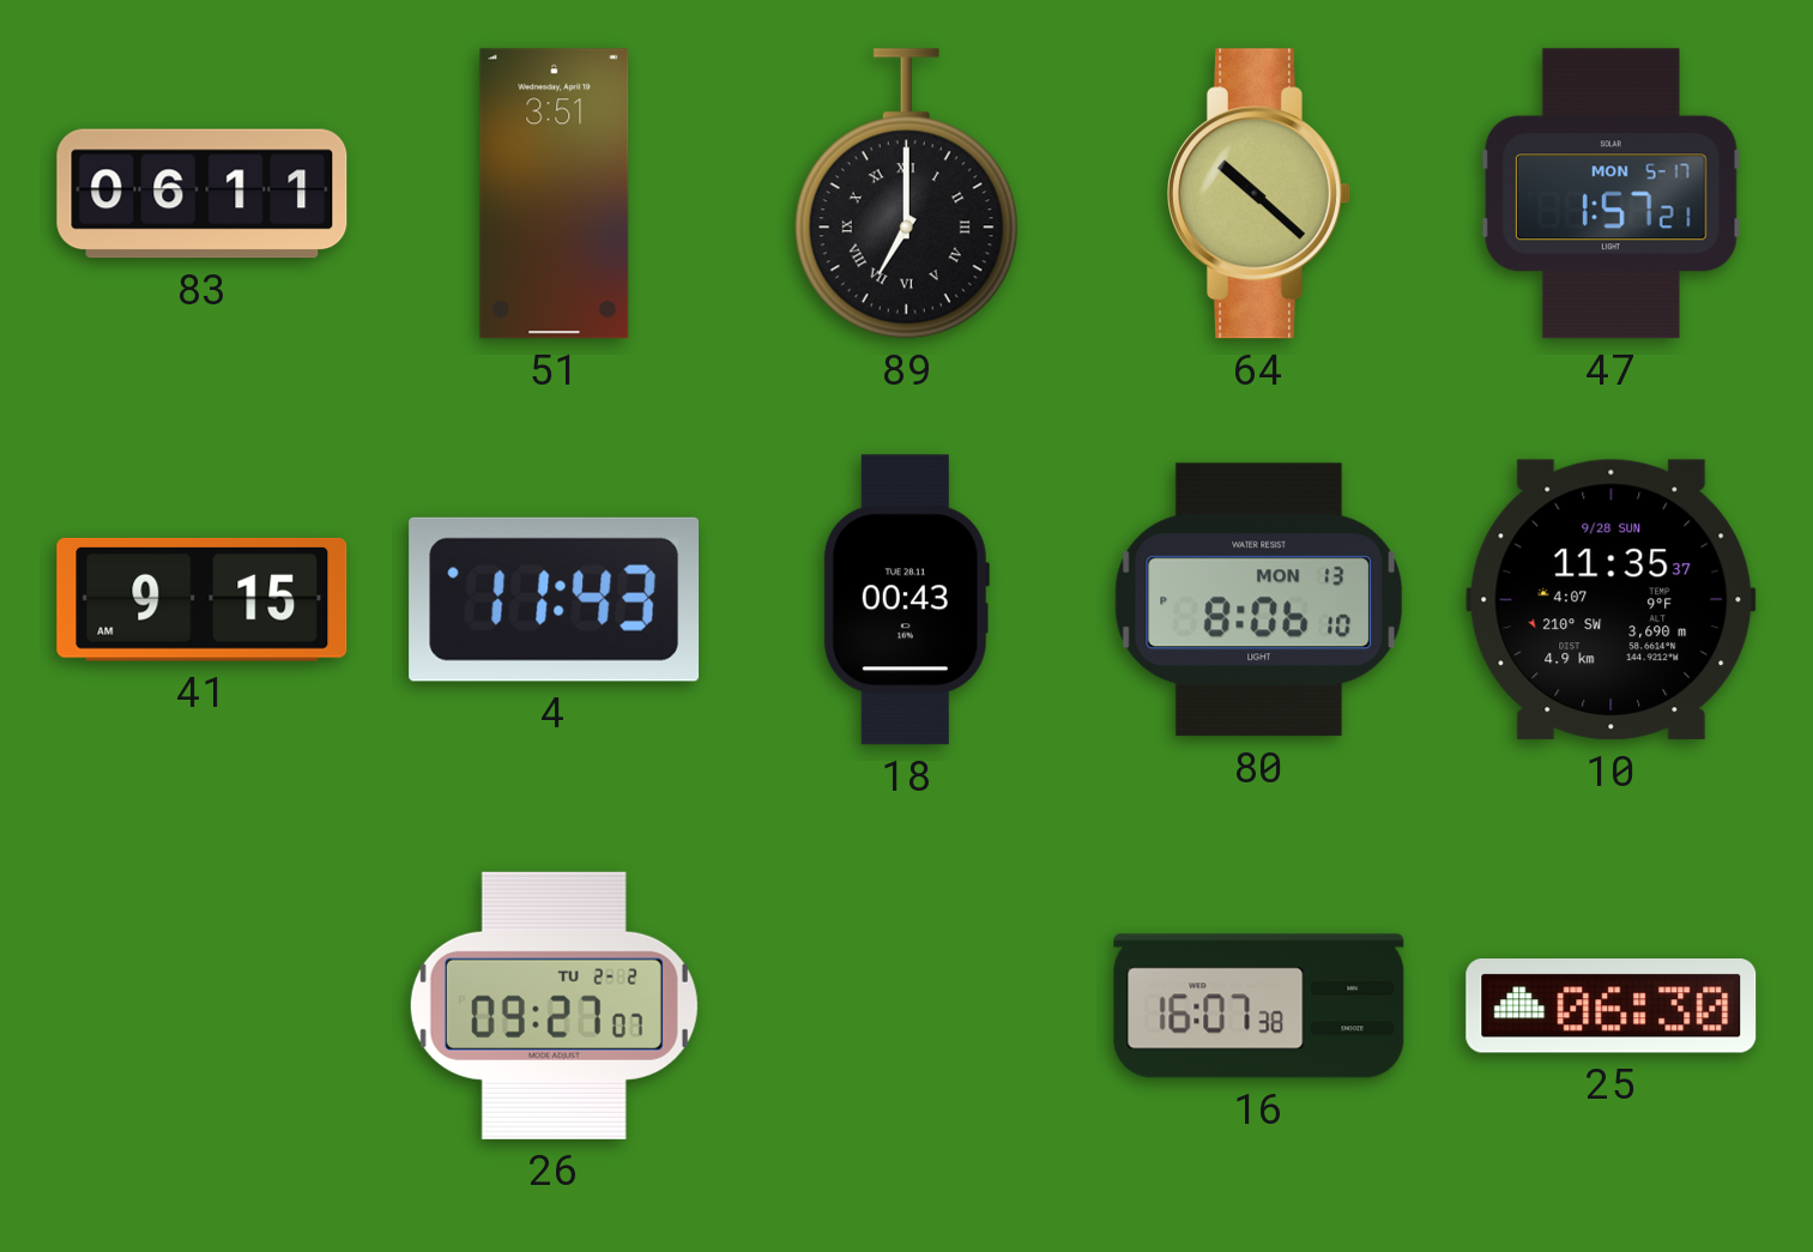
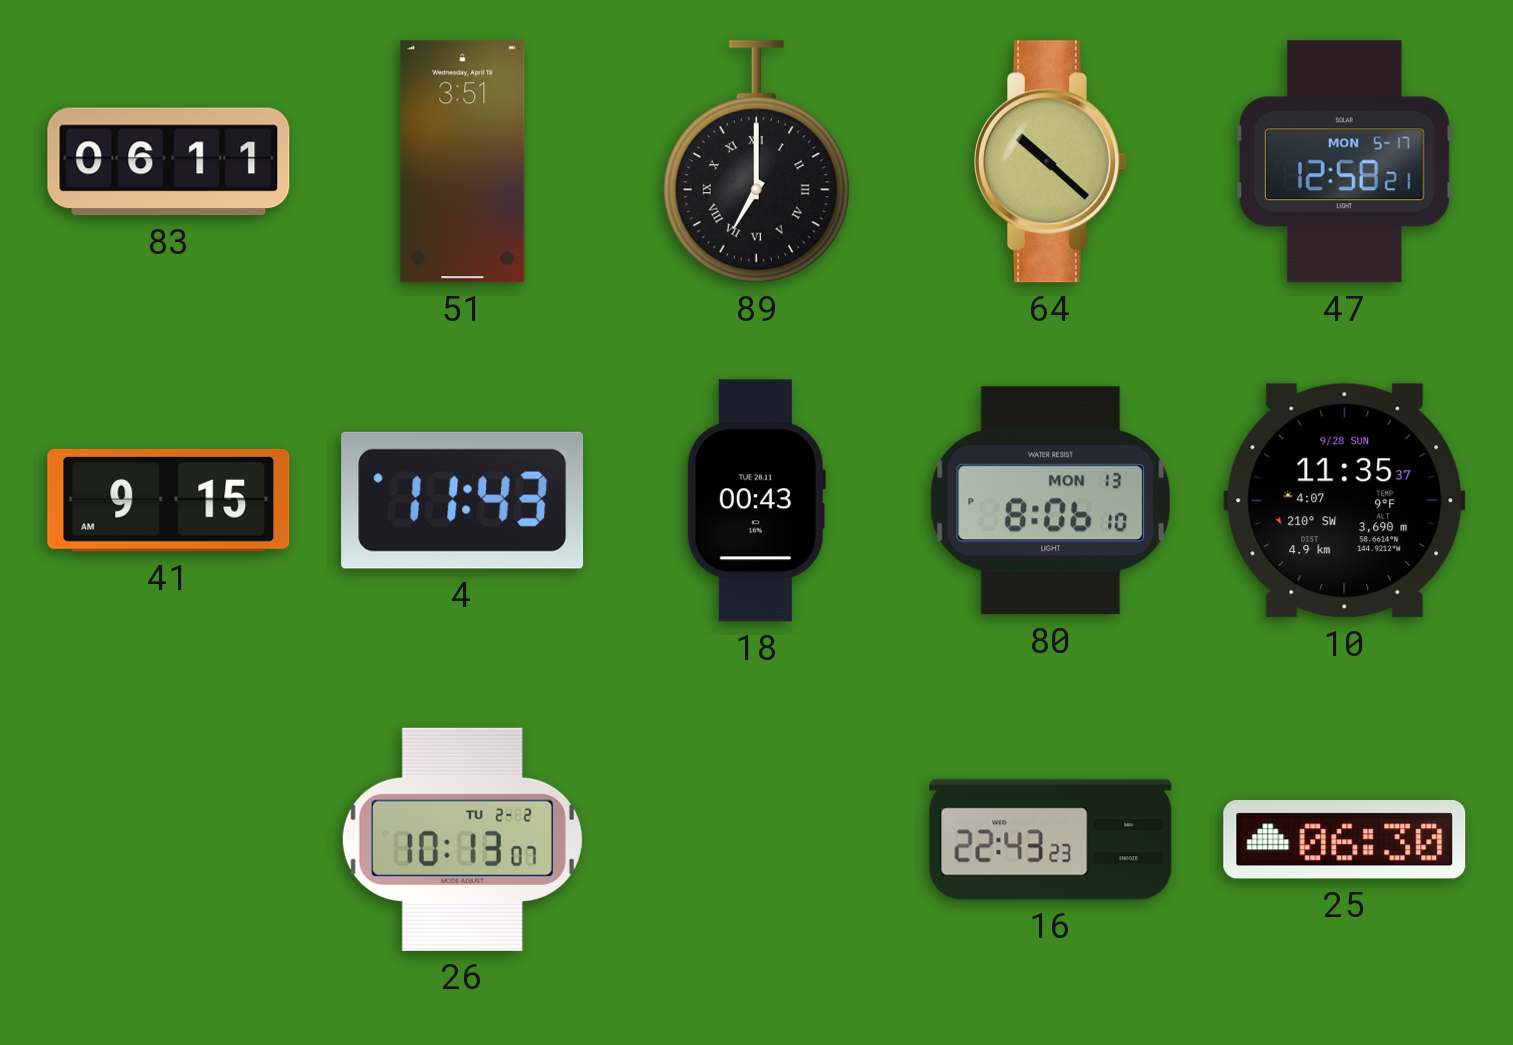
47: 1:57 -> 12:58 (1344, 162)
26: 09:27 -> 10:13 (462, 839)
16: 16:07 -> 22:43 (1051, 840)
